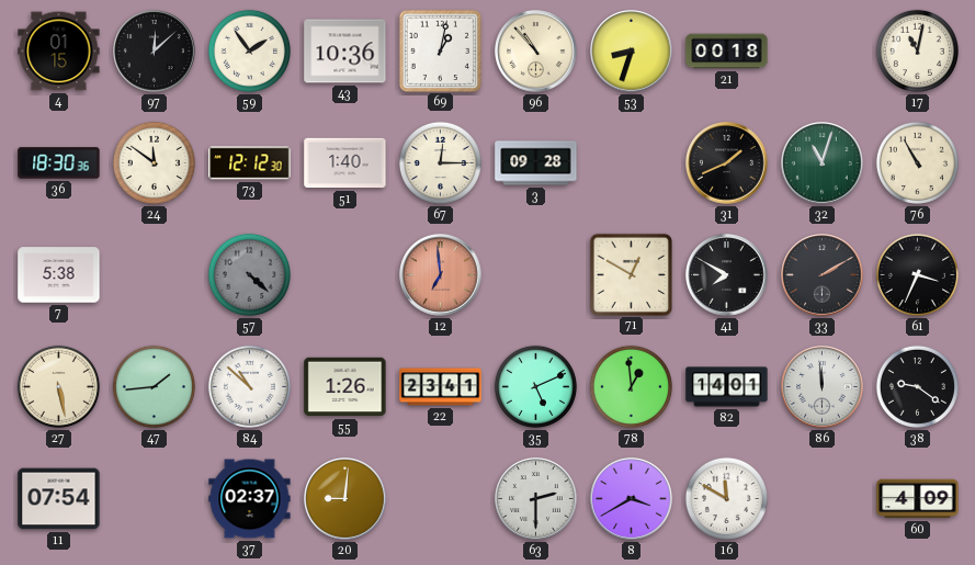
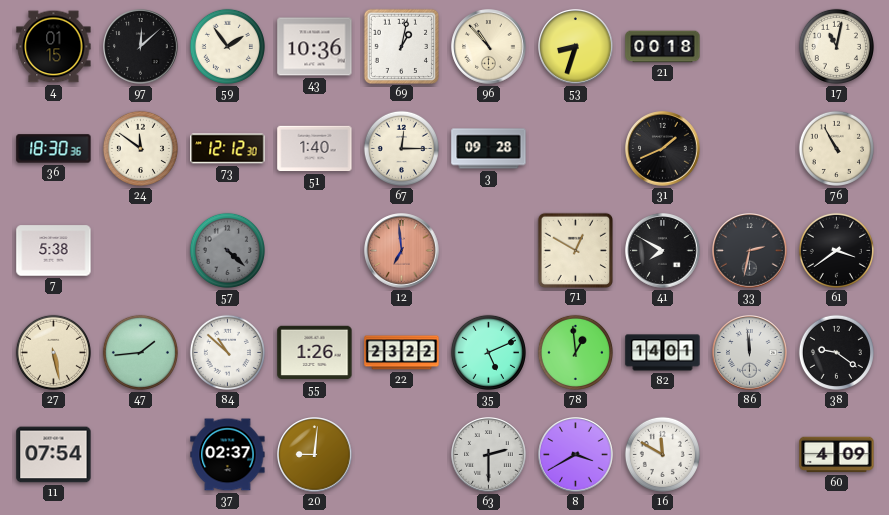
32: 11:03 -> none (823, 163)
33: 2:10 -> 2:32 (750, 251)
61: 3:34 -> 3:39 (836, 250)
22: 23:41 -> 23:22 (402, 353)
